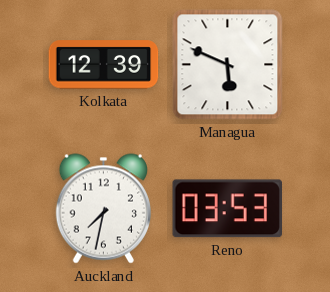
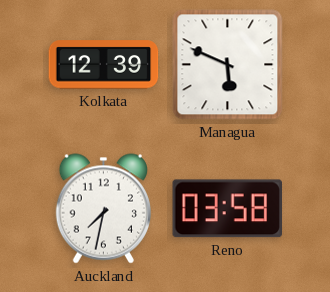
Reno: 03:53 -> 03:58 (227, 209)
